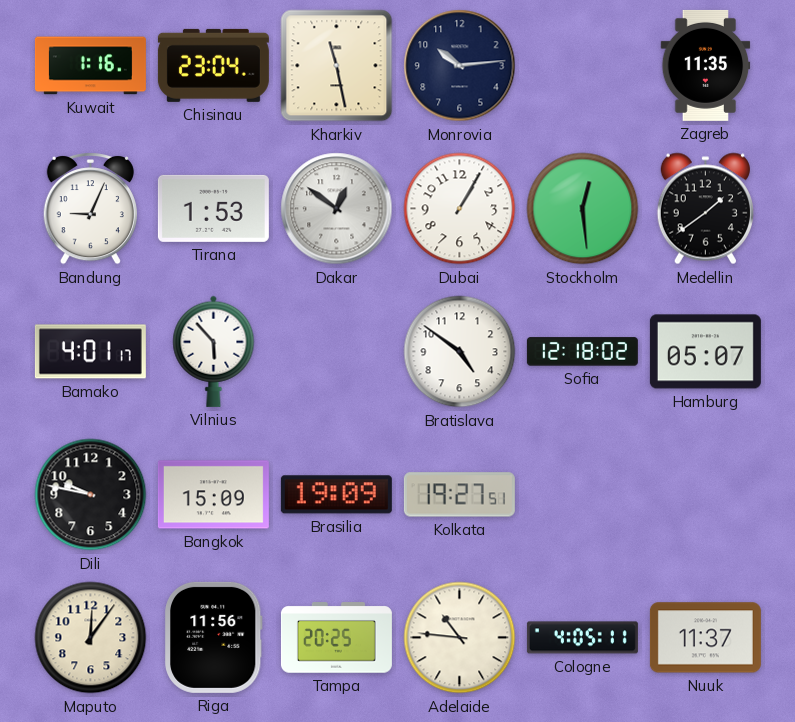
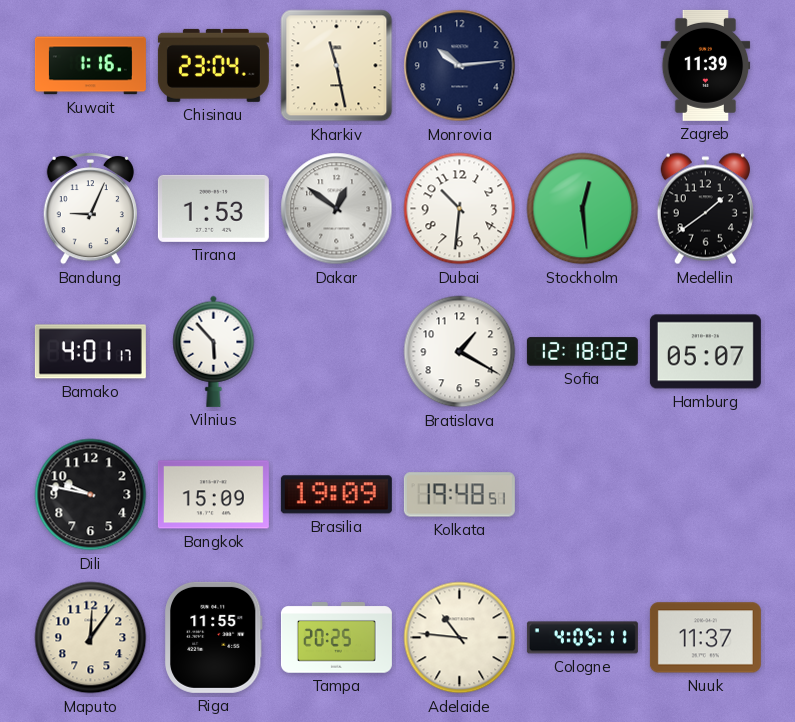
Zagreb: 11:35 -> 11:39 (706, 65)
Dubai: 1:05 -> 10:31 (460, 209)
Bratislava: 4:51 -> 1:20 (460, 352)
Kolkata: 19:27 -> 19:48 (459, 495)
Riga: 11:56 -> 11:55 (213, 637)
